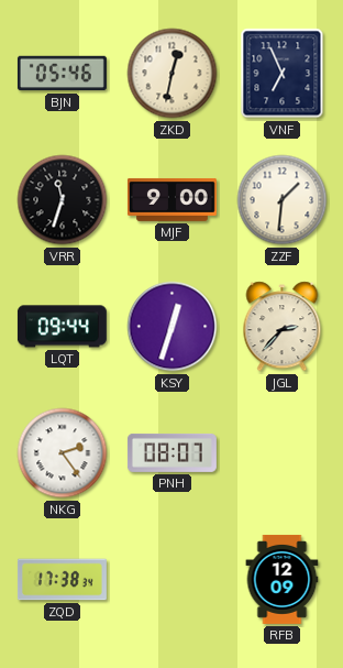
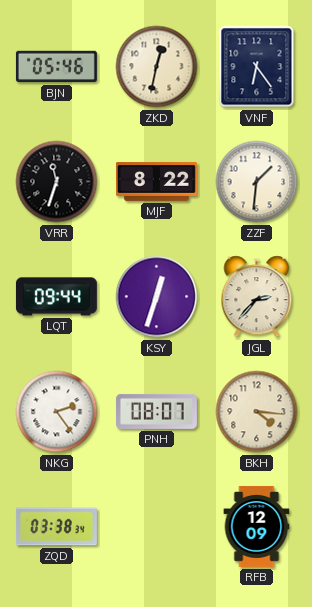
VNF: 6:56 -> 6:24 (257, 67)
MJF: 9:00 -> 8:22 (156, 181)
BKH: none -> 4:16 (257, 412)
ZQD: 17:38 -> 03:38 (56, 527)
